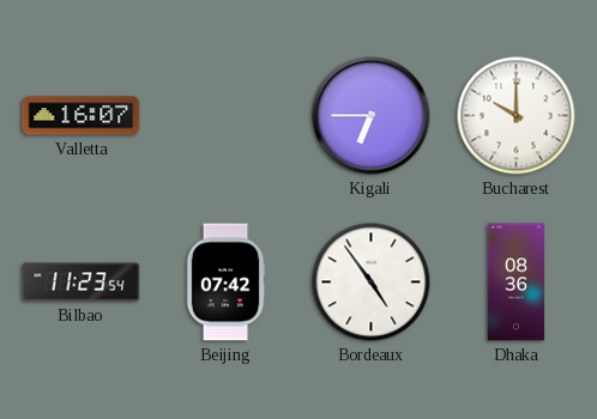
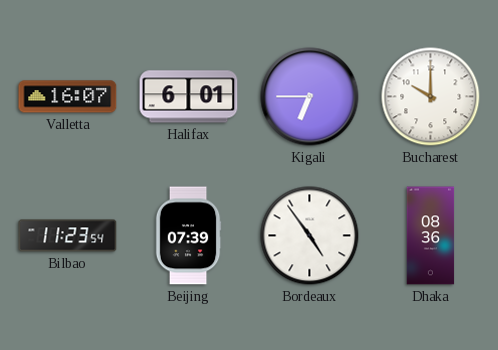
Halifax: none -> 6:01 (189, 97)
Beijing: 07:42 -> 07:39 (188, 236)
